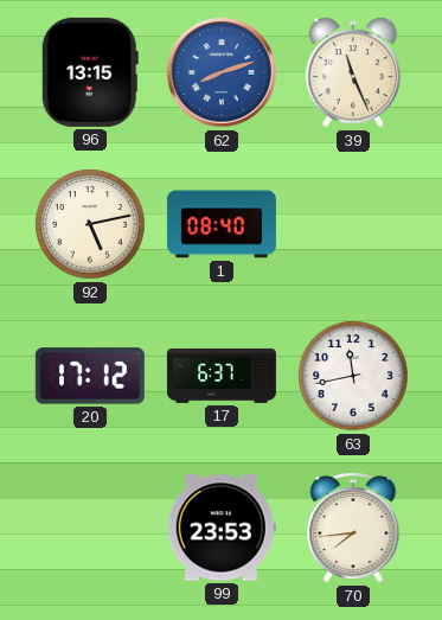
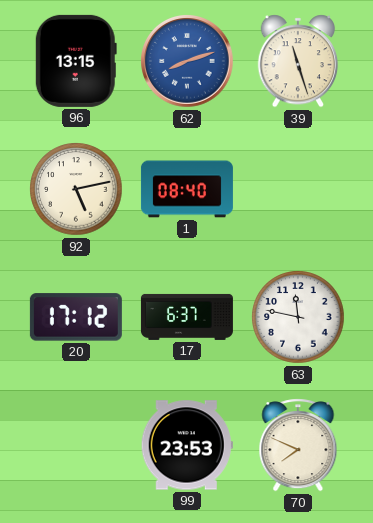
39: 11:26 -> 11:27 (298, 61)
63: 11:43 -> 11:47 (298, 317)
70: 7:44 -> 7:49 (298, 445)
